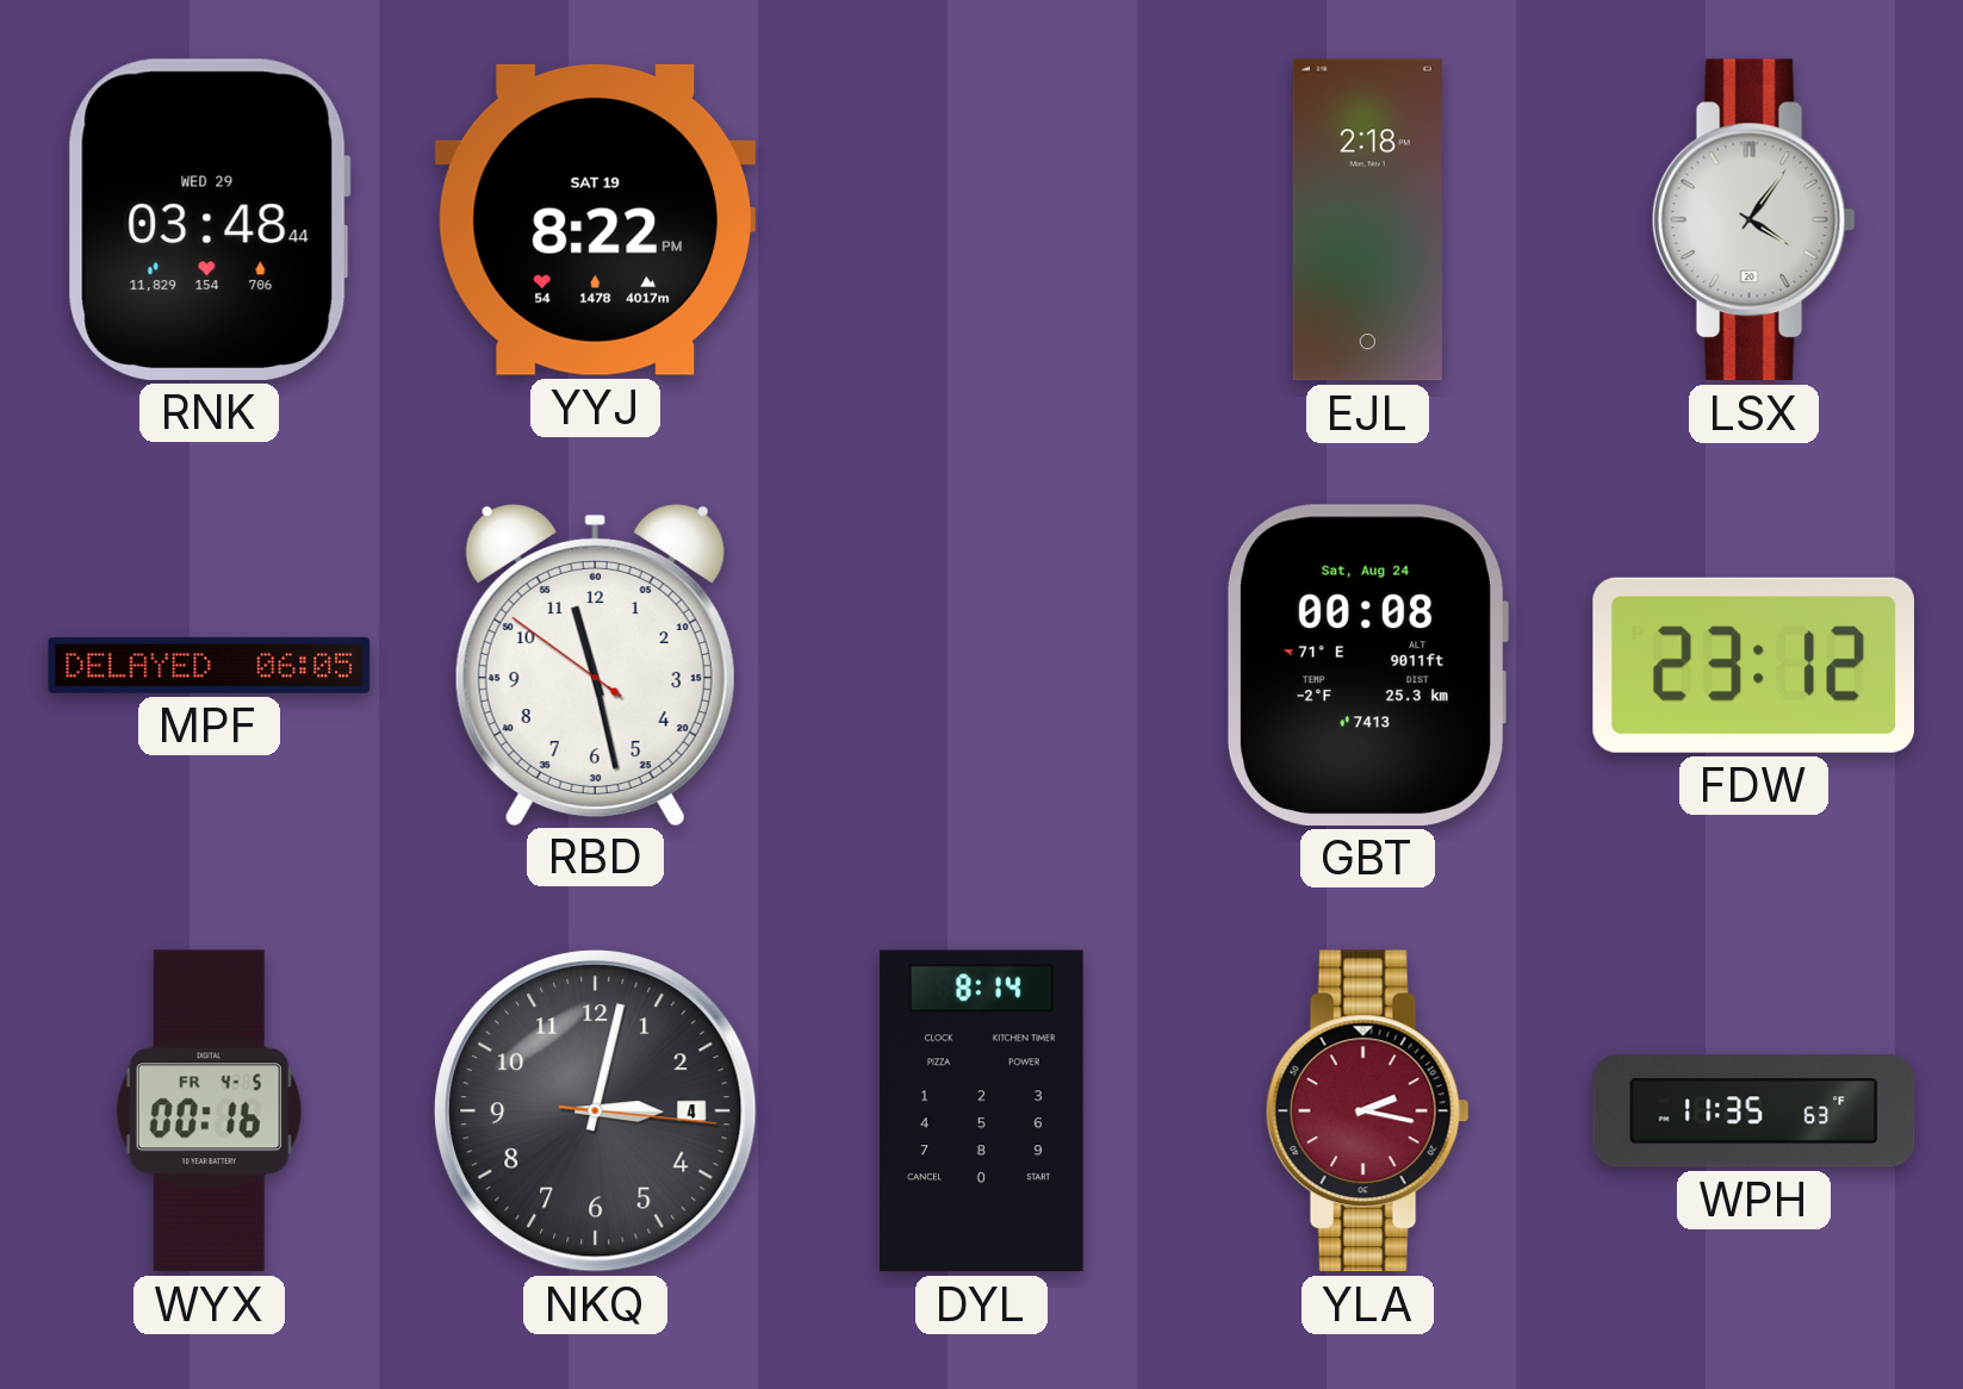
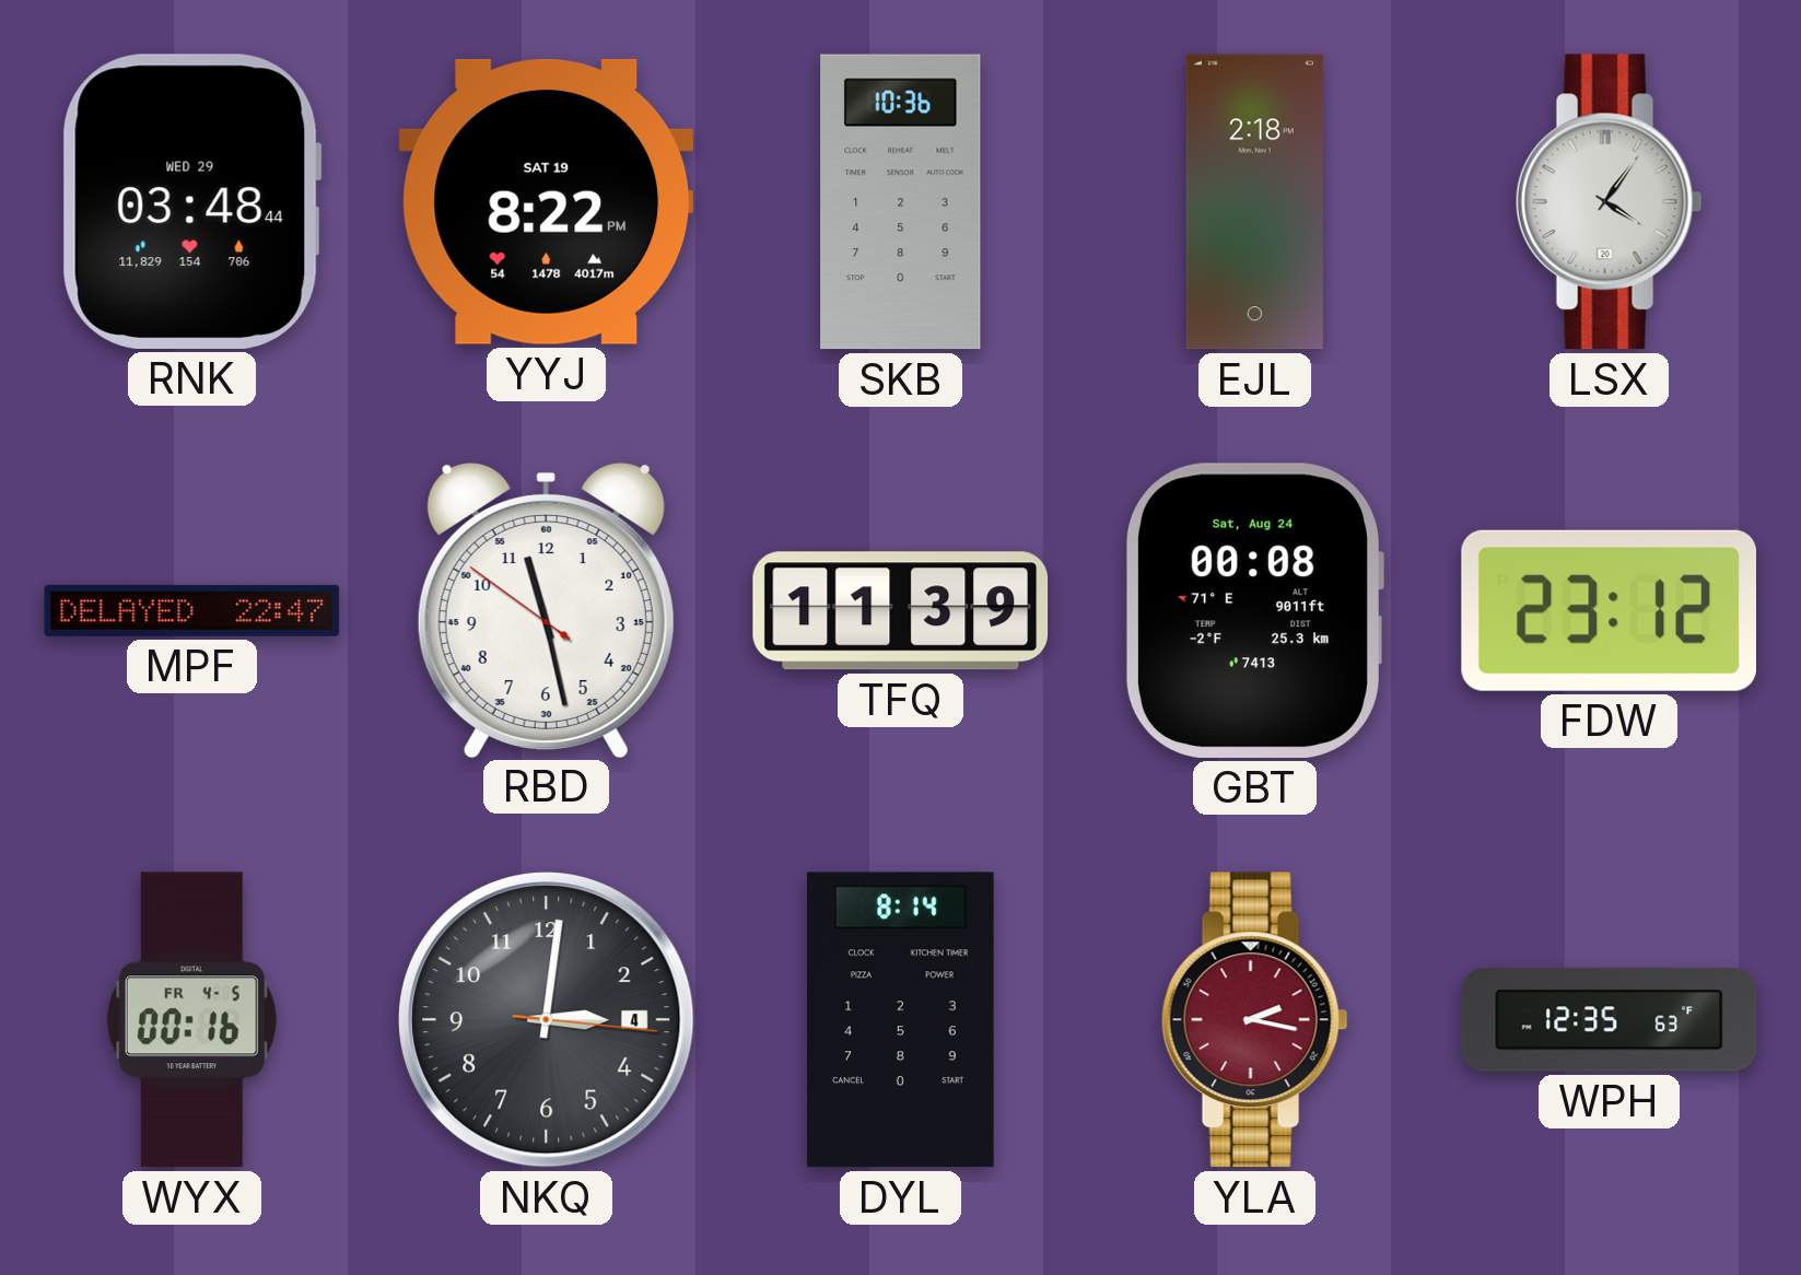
SKB: none -> 10:36 (901, 202)
MPF: 06:05 -> 22:47 (192, 610)
TFQ: none -> 11:39 (901, 611)
NKQ: 3:02 -> 3:01 (546, 1019)
WPH: 11:35 -> 12:35 (1610, 1020)
